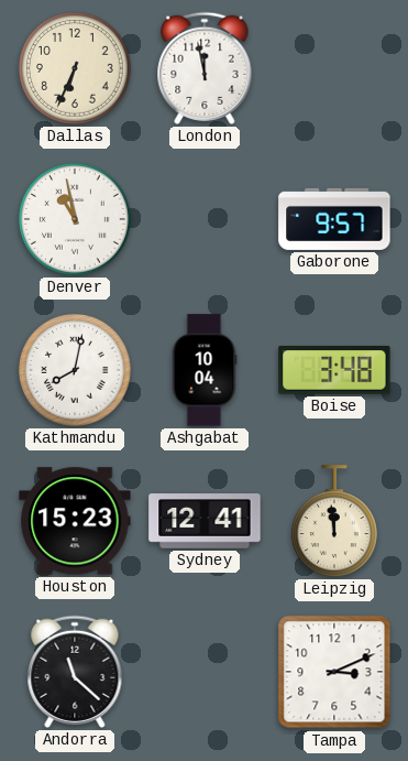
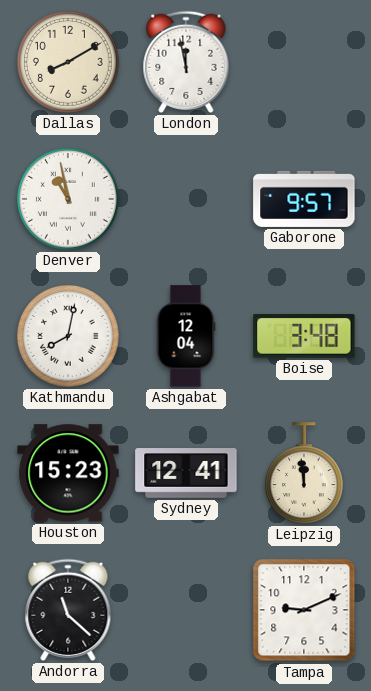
Dallas: 6:34 -> 8:10 (68, 62)
Ashgabat: 10:04 -> 12:04 (186, 336)
Tampa: 3:11 -> 9:11 (304, 610)
